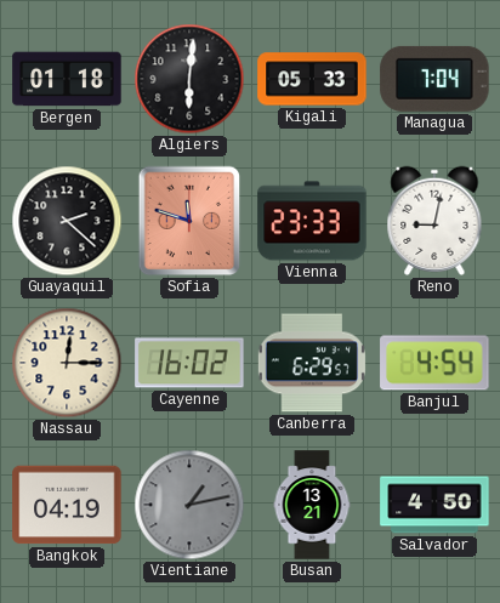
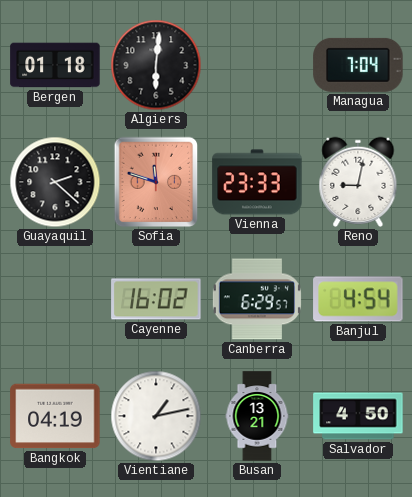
Kigali: 05:33 -> none (312, 79)
Nassau: 12:15 -> none (67, 363)
Vientiane dial: grey -> white (156, 416)
